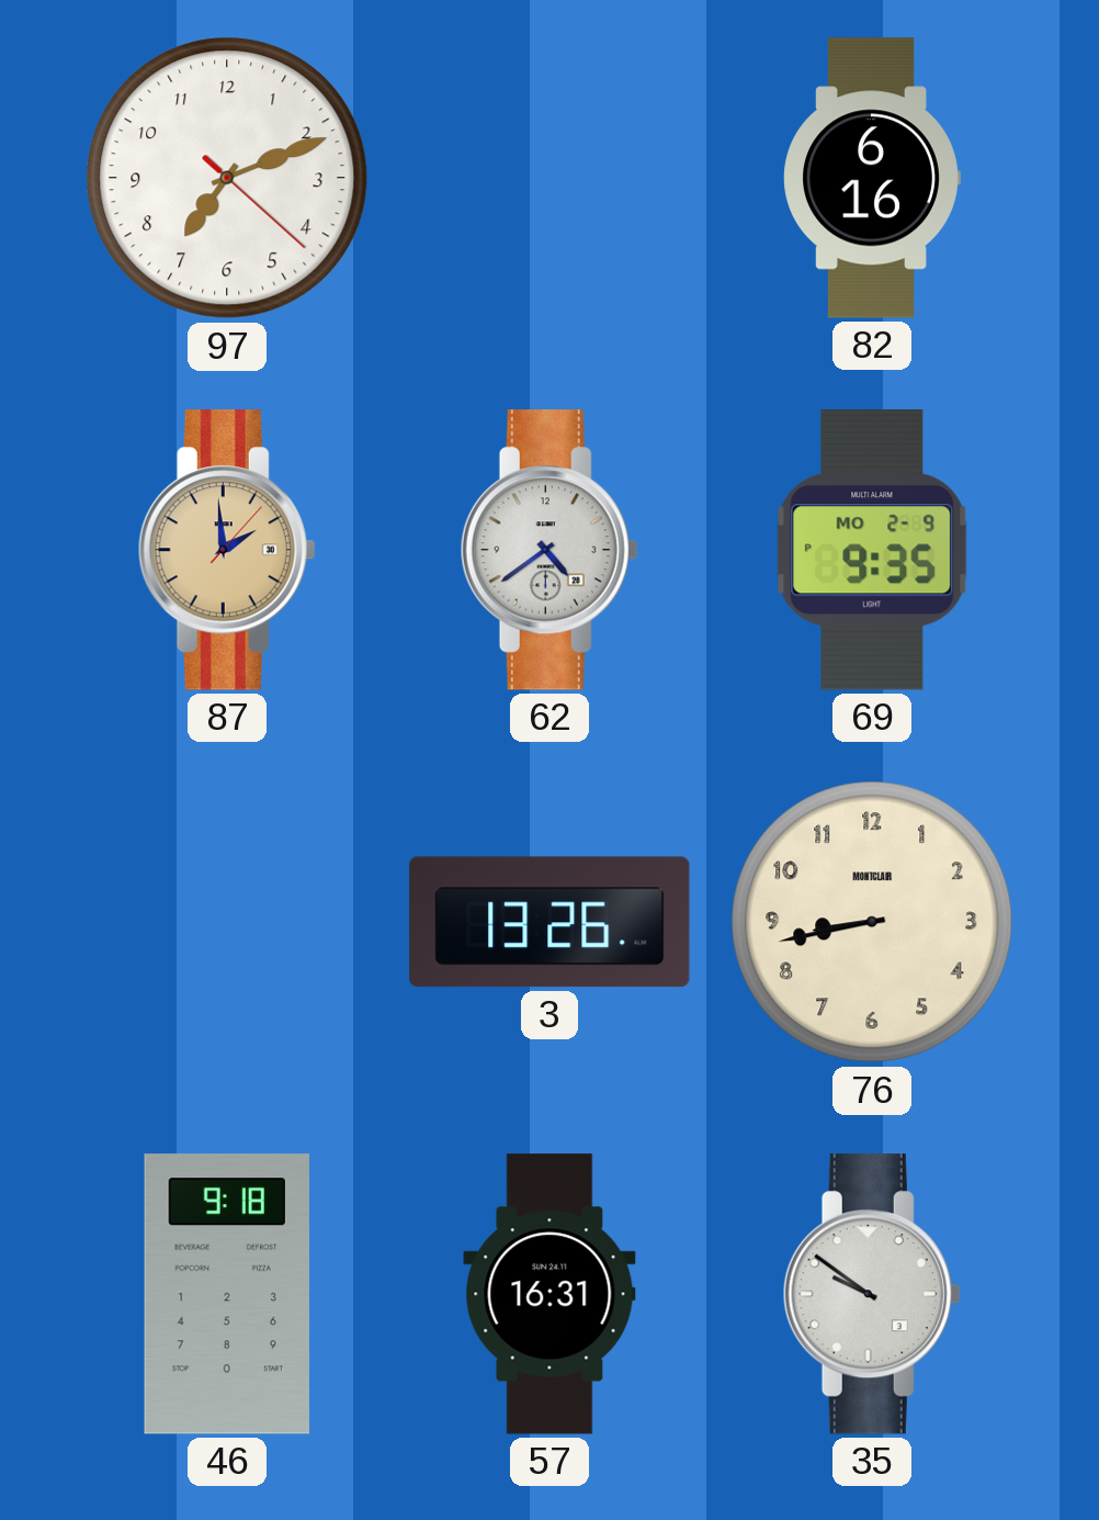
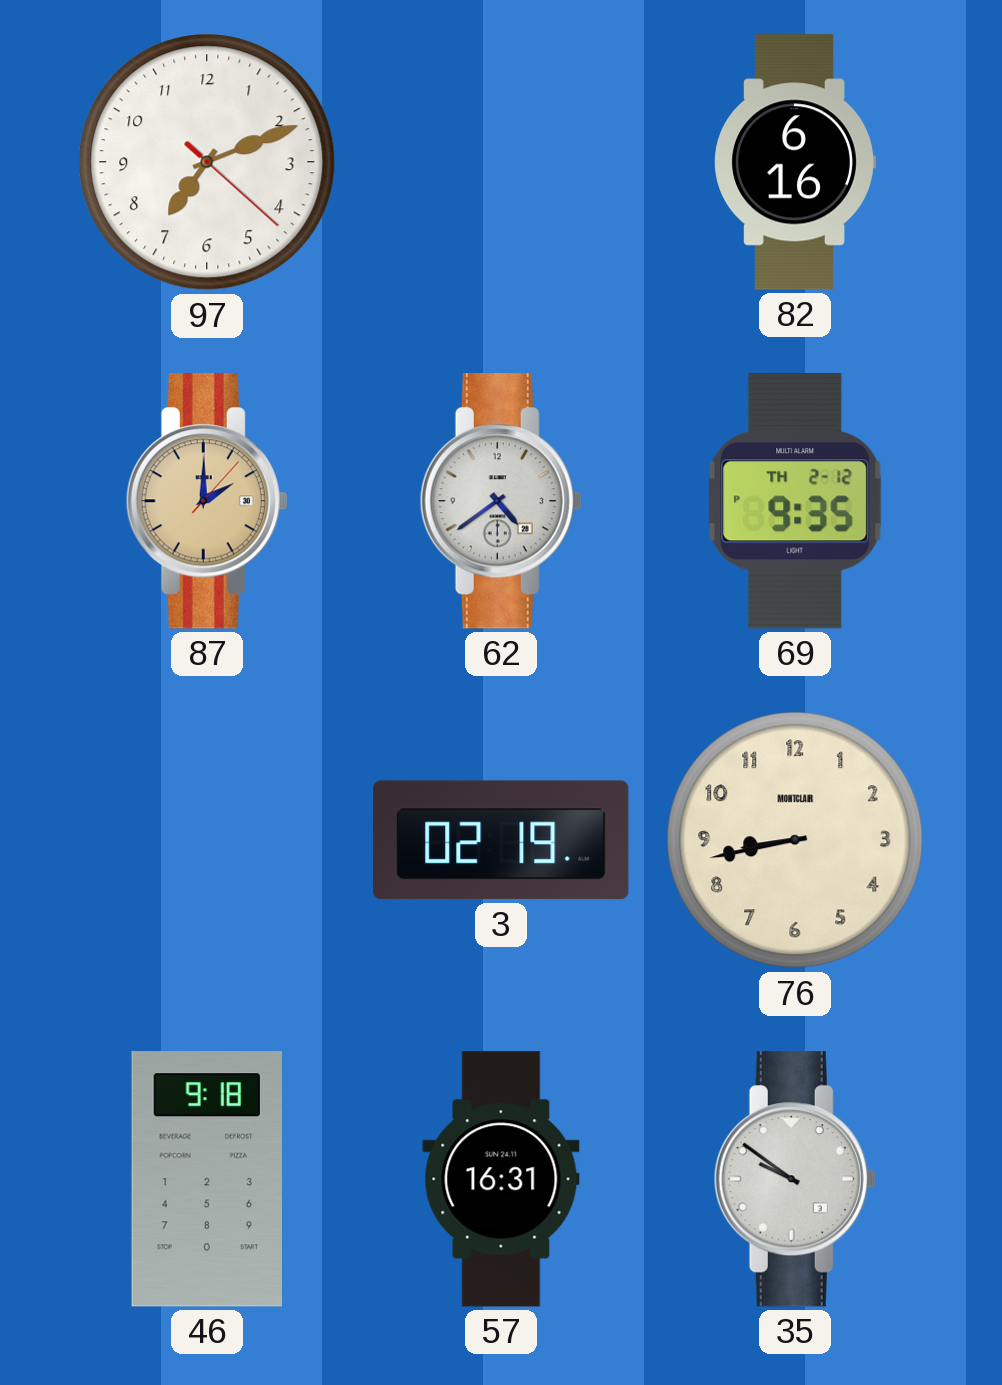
87: 1:59 -> 2:00 (207, 501)
69 date: MO 2-9 -> TH 2-12 (795, 501)
3: 13:26 -> 02:19 (501, 840)
